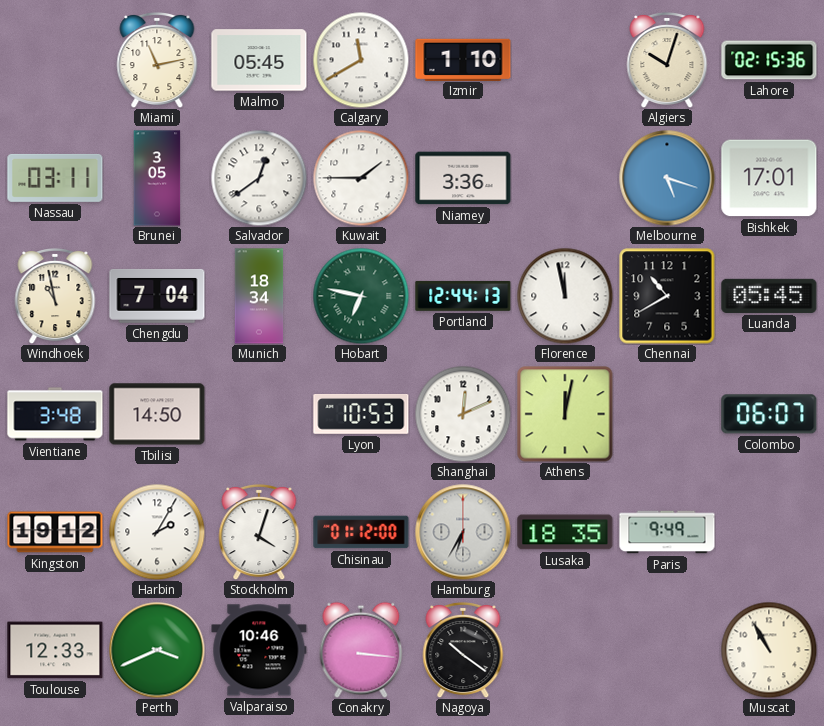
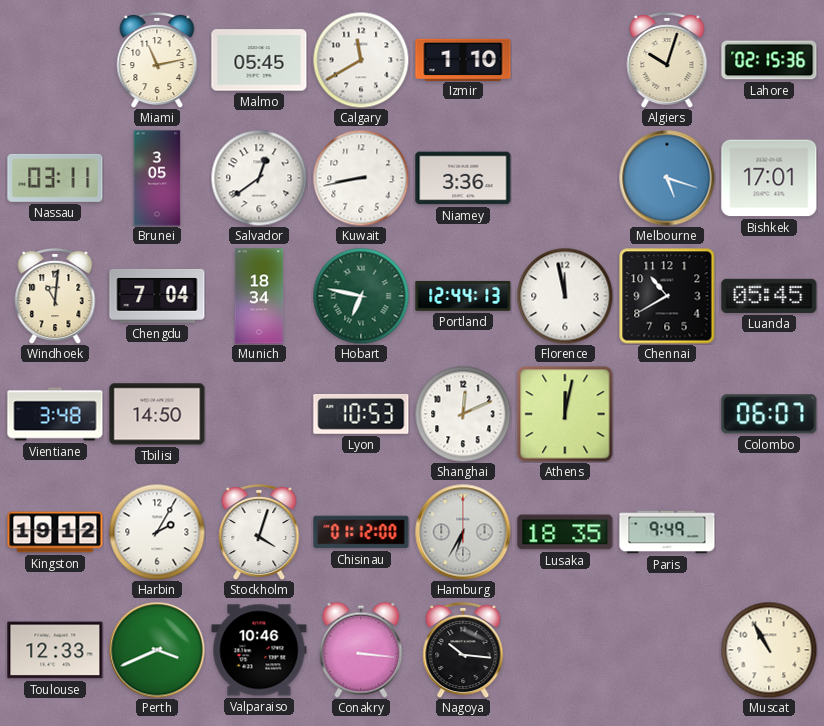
Kuwait: 1:45 -> 8:43 (361, 178)
Windhoek: 10:58 -> 11:01 (55, 296)
Nagoya: 10:21 -> 10:16 (463, 650)
